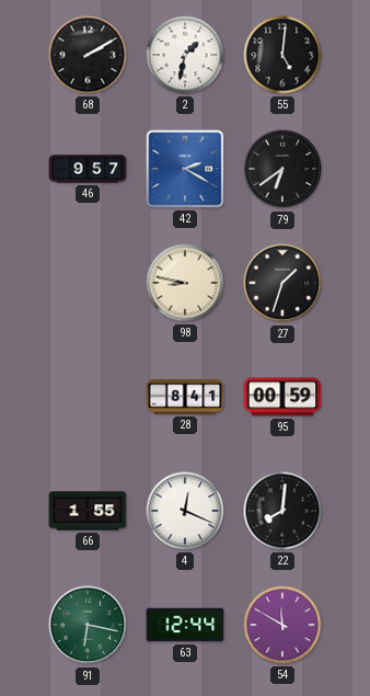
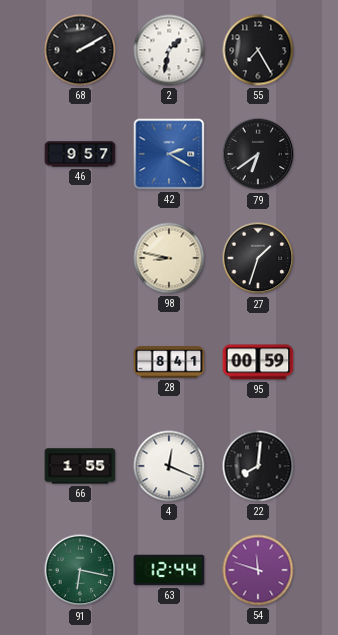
55: 5:01 -> 7:25 (258, 50)
54: 11:50 -> 11:48 (258, 570)
